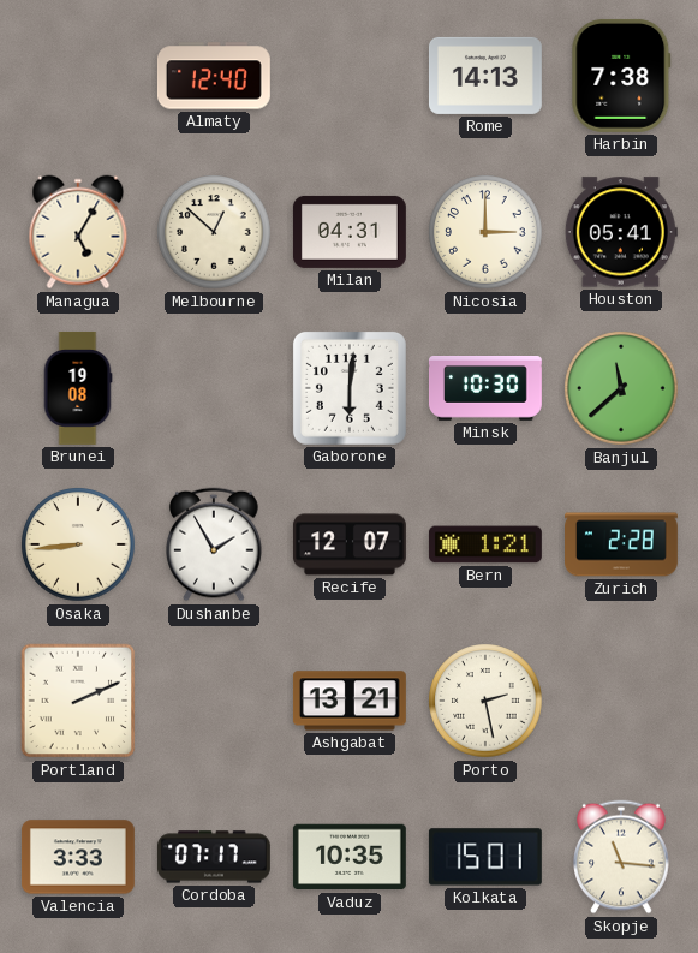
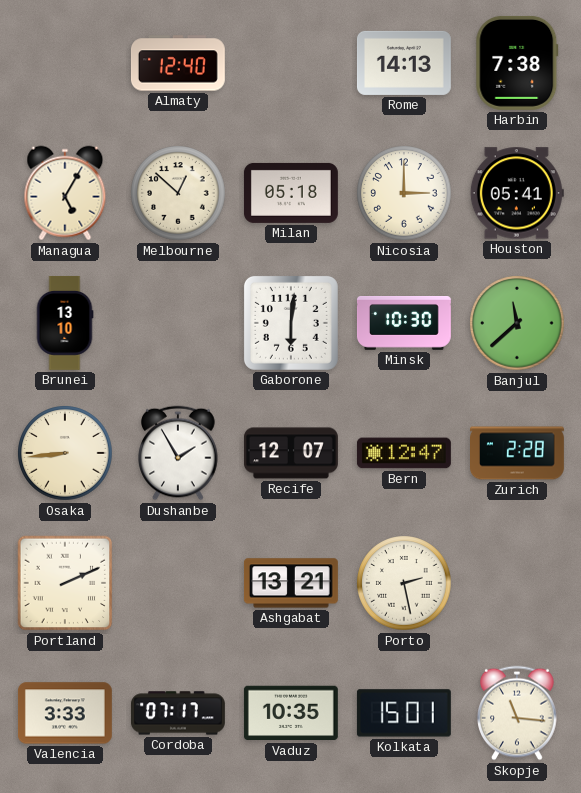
Milan: 04:31 -> 05:18 (291, 193)
Brunei: 19:08 -> 13:10 (65, 323)
Bern: 1:21 -> 12:47 (404, 453)
